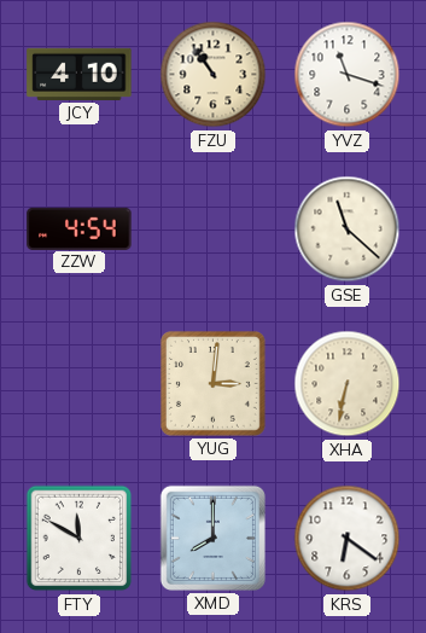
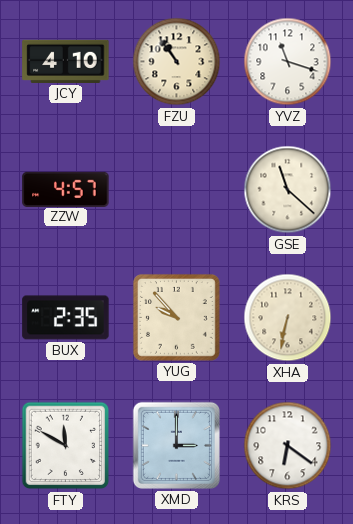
ZZW: 4:54 -> 4:57 (66, 189)
BUX: none -> 2:35 (66, 318)
YUG: 3:01 -> 9:53 (176, 317)
XMD: 8:00 -> 3:00 (176, 445)
